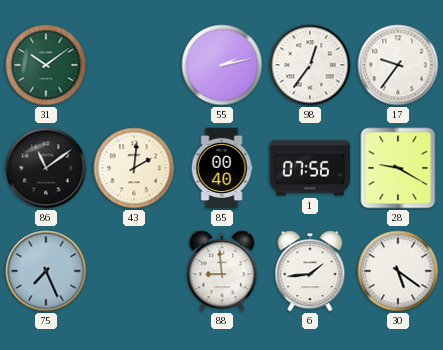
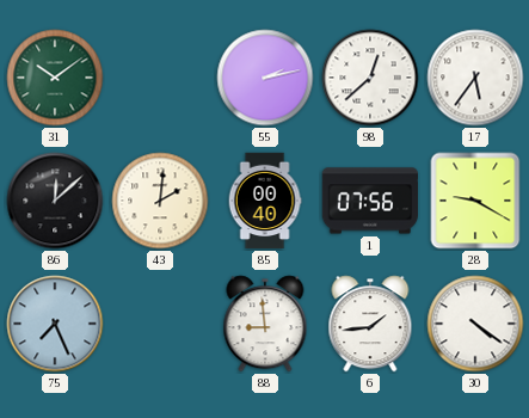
98: 12:36 -> 12:38 (370, 78)
17: 9:36 -> 5:36 (475, 78)
86: 11:09 -> 12:08 (55, 201)
30: 5:21 -> 4:21 (475, 324)
